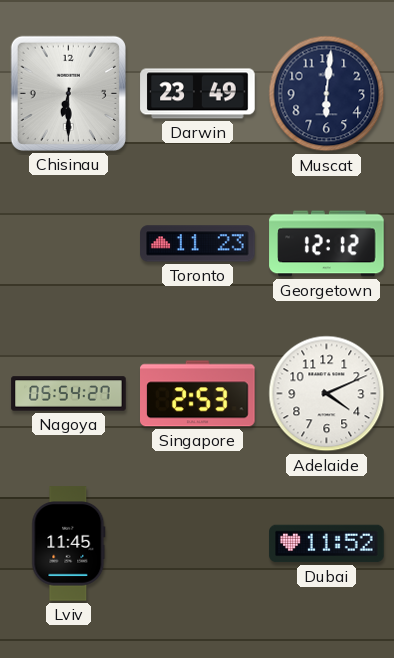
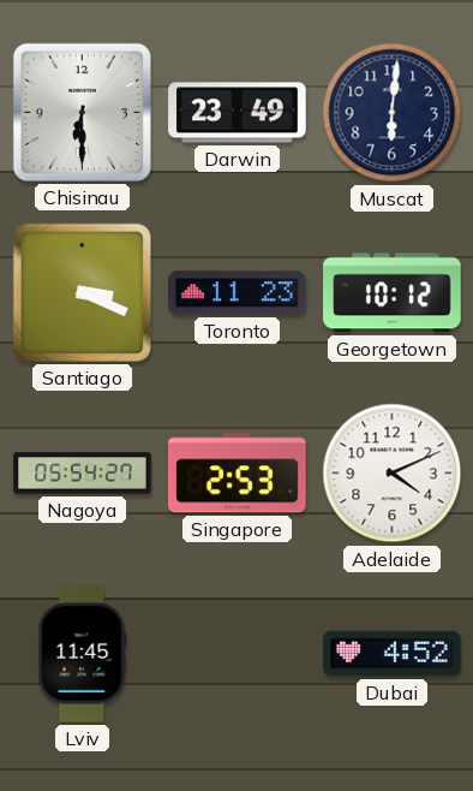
Santiago: none -> 3:19 (82, 292)
Georgetown: 12:12 -> 10:12 (393, 293)
Dubai: 11:52 -> 4:52 (393, 654)
